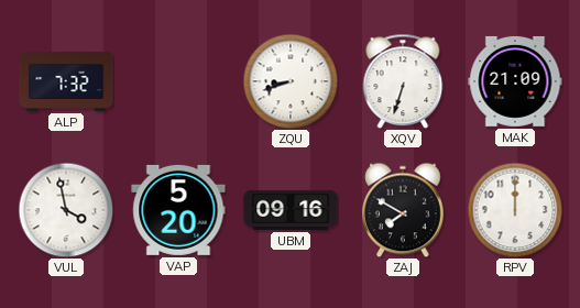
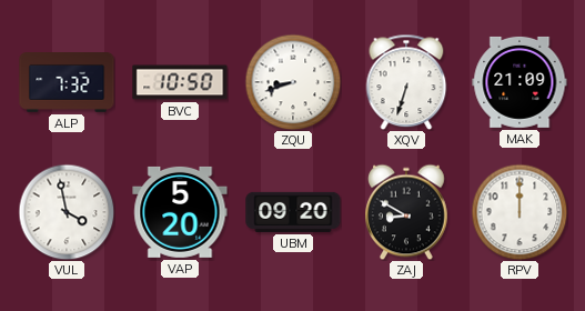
BVC: none -> 10:50 (180, 82)
UBM: 09:16 -> 09:20 (293, 212)
ZAJ: 7:50 -> 8:50 (407, 212)
